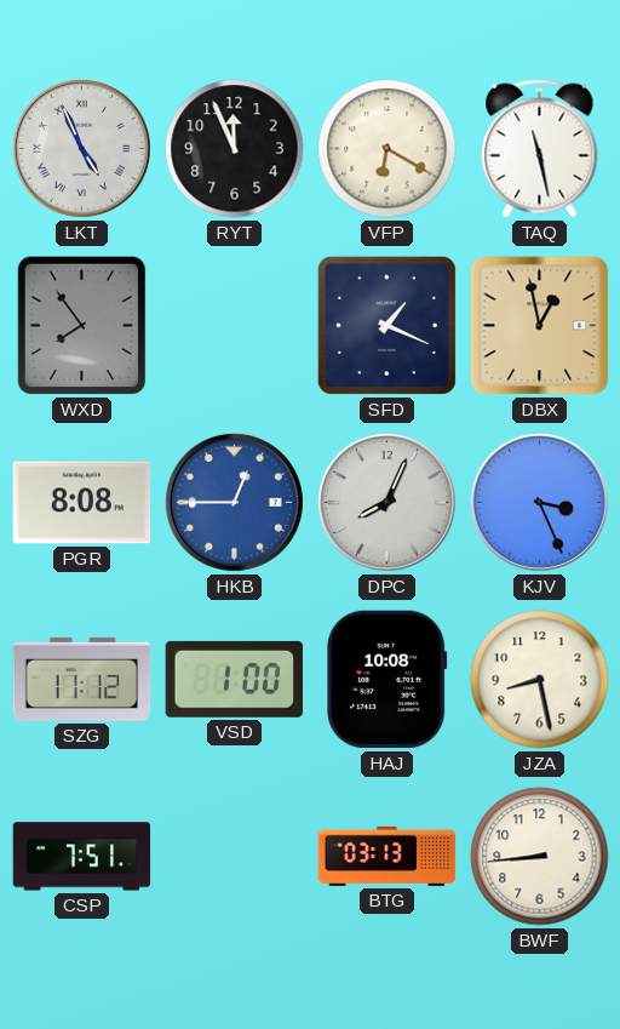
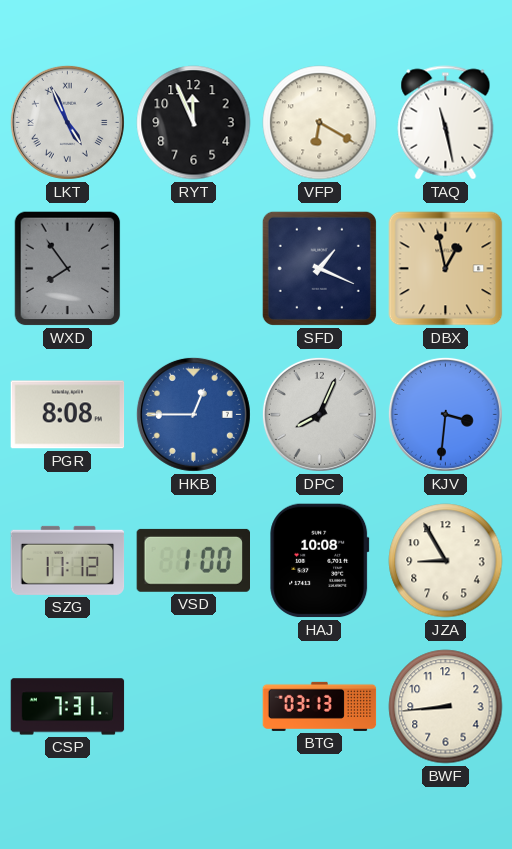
KJV: 3:26 -> 3:31 (445, 414)
JZA: 8:28 -> 8:55 (446, 561)
CSP: 7:51 -> 7:31 (68, 707)
